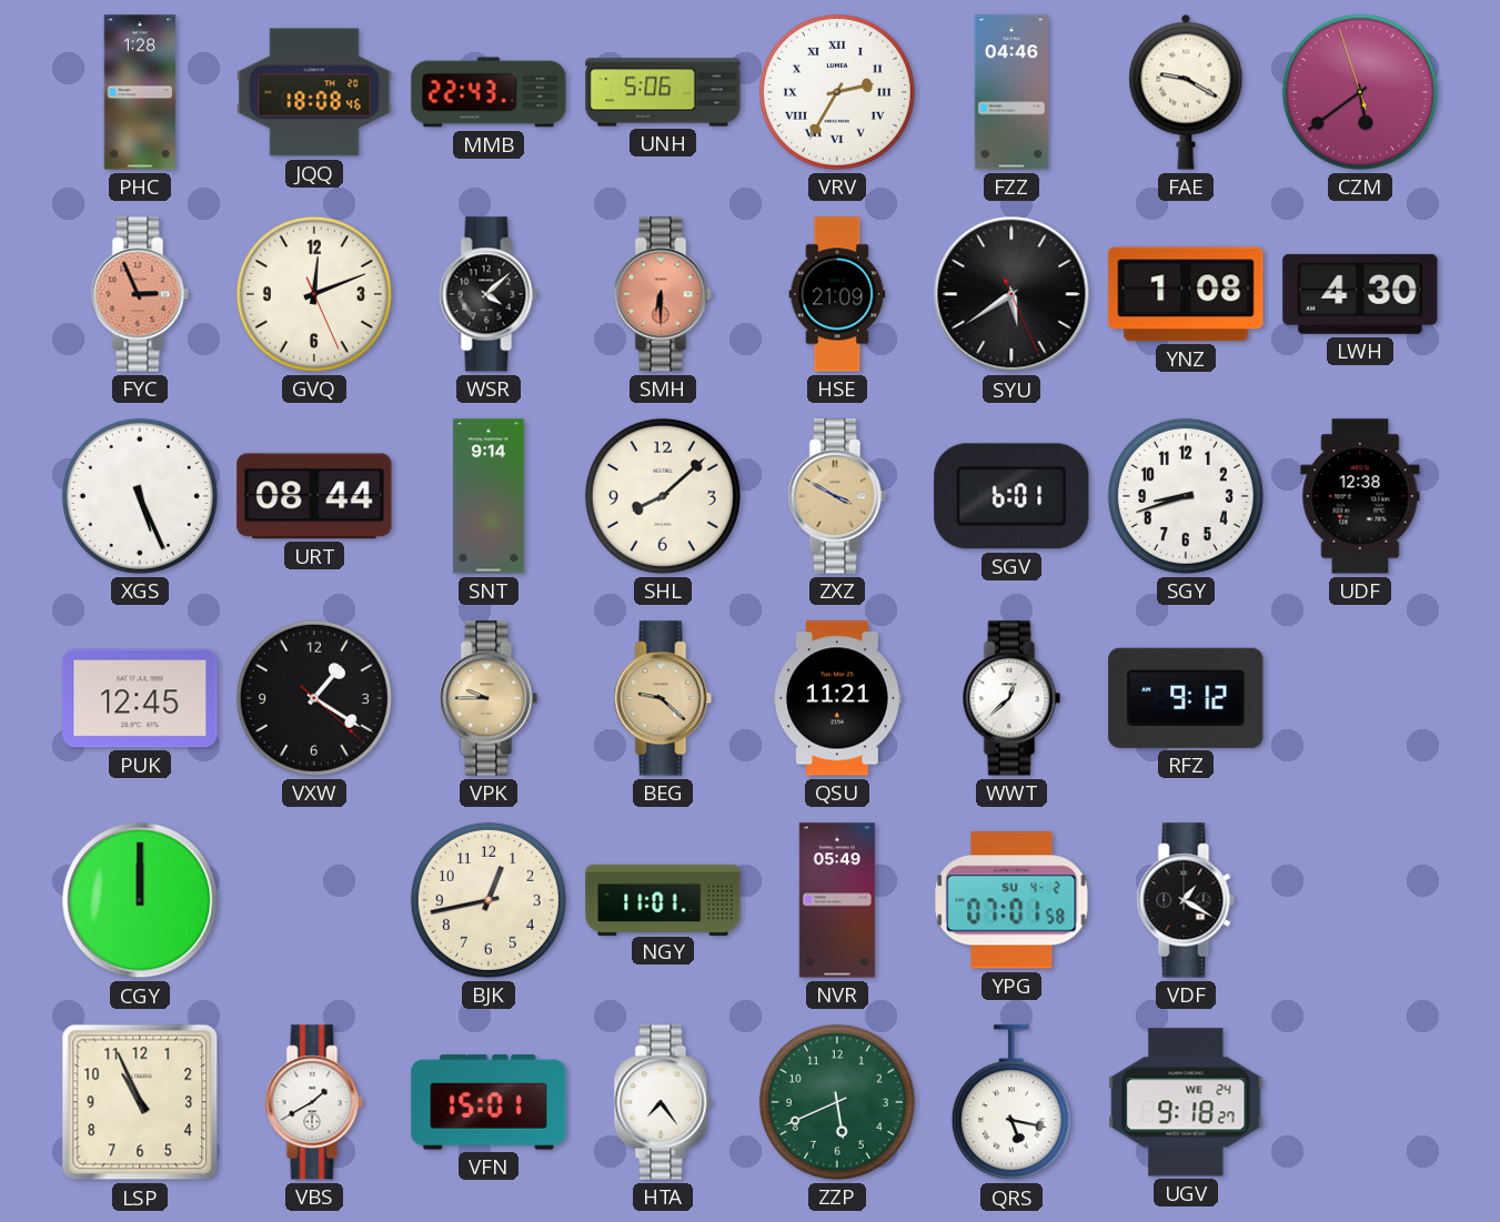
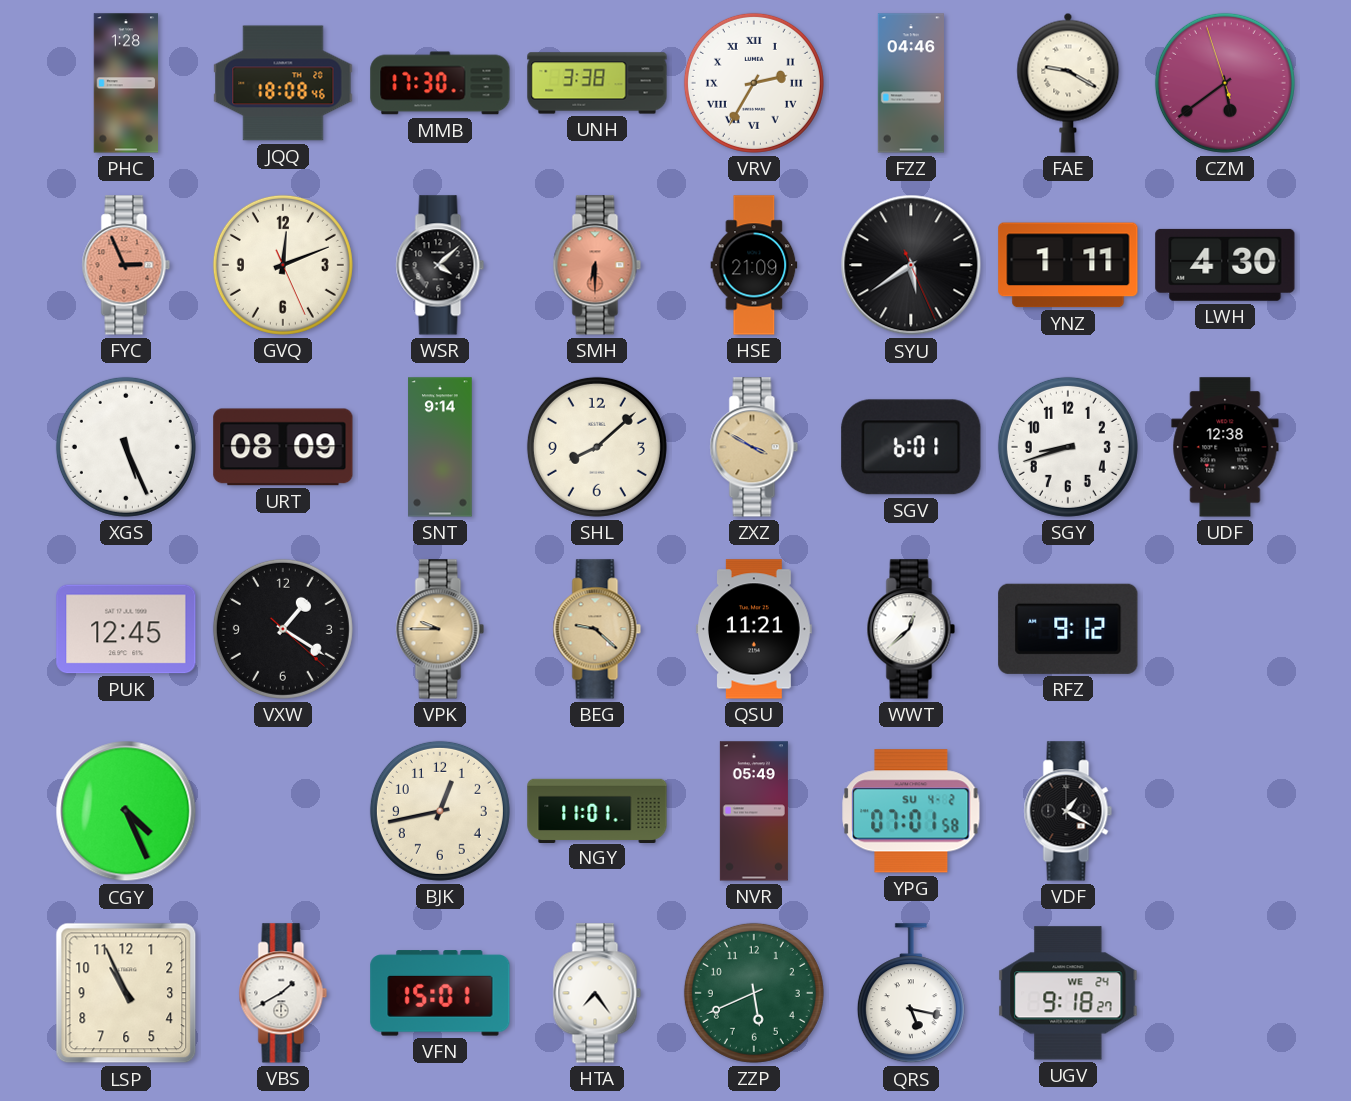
MMB: 22:43 -> 17:30 (440, 83)
UNH: 5:06 -> 3:38 (597, 83)
YNZ: 1:08 -> 1:11 (1068, 265)
URT: 08:44 -> 08:09 (283, 447)
CGY: 12:00 -> 4:26 (126, 811)
